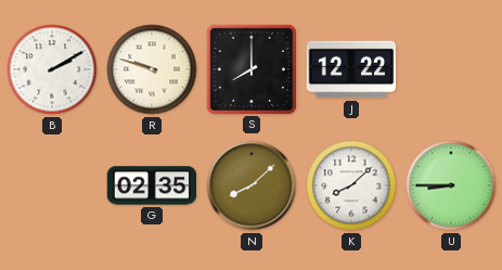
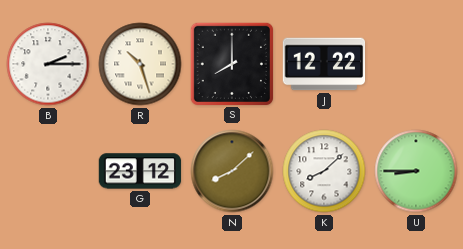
B: 2:10 -> 2:15 (48, 64)
R: 9:48 -> 10:27 (140, 64)
G: 02:35 -> 23:12 (140, 171)
